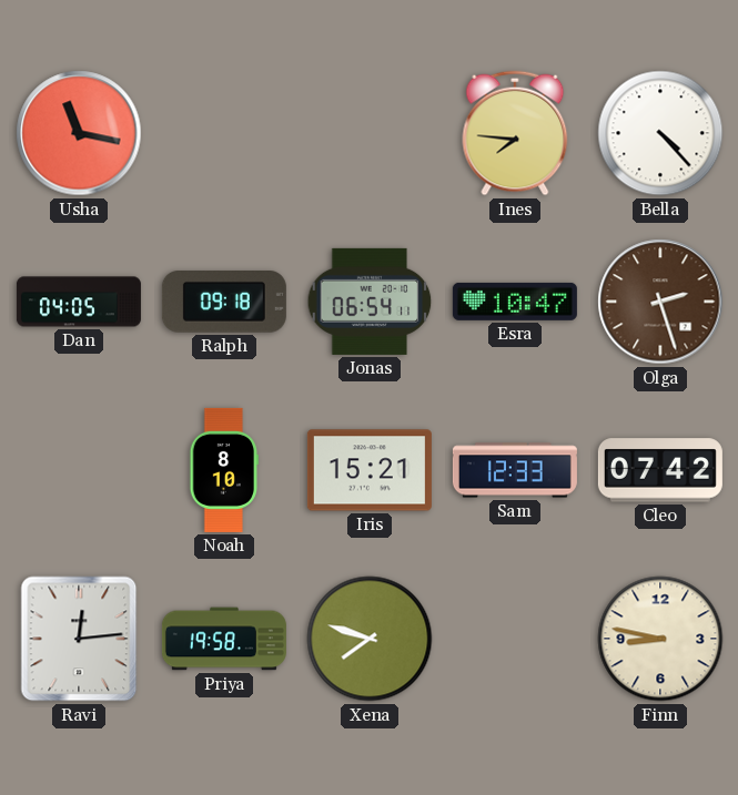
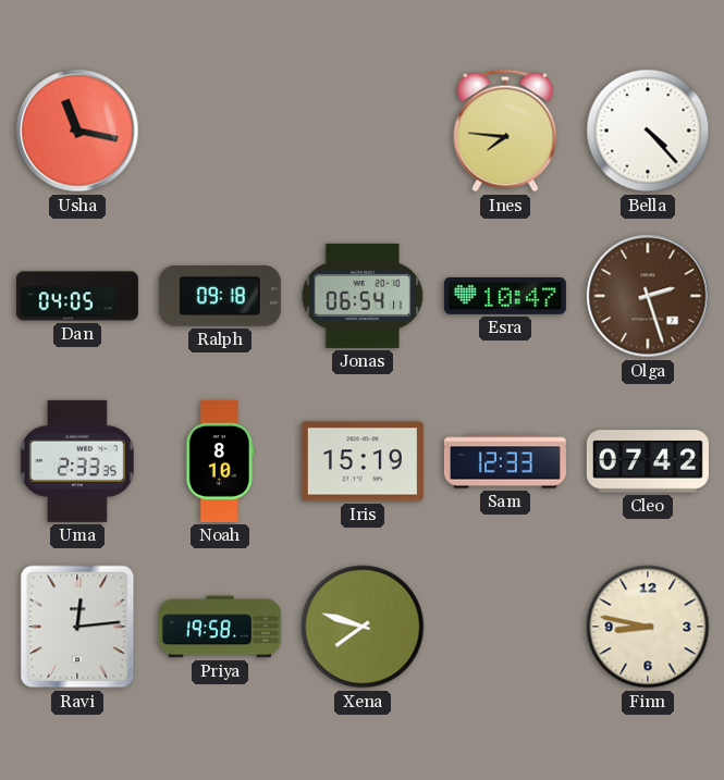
Uma: none -> 2:33 (77, 461)
Iris: 15:21 -> 15:19 (363, 461)
